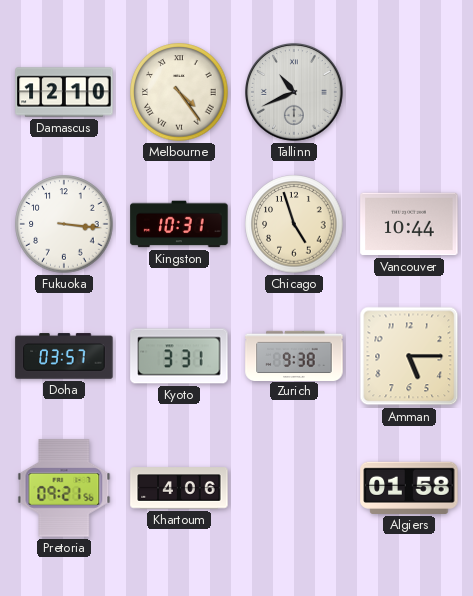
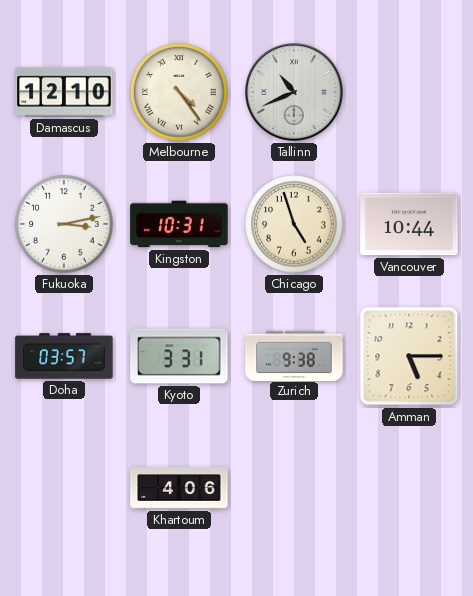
Fukuoka: 3:16 -> 3:13 (64, 224)
Pretoria: 09:21 -> none (64, 488)
Algiers: 01:58 -> none (409, 488)
